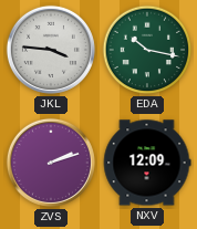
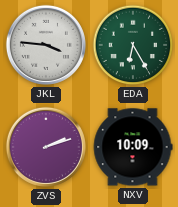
EDA: 10:17 -> 6:25 (133, 45)
NXV: 12:09 -> 10:09 (133, 147)
